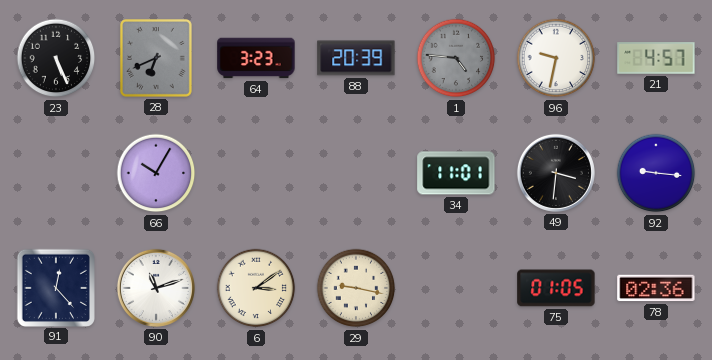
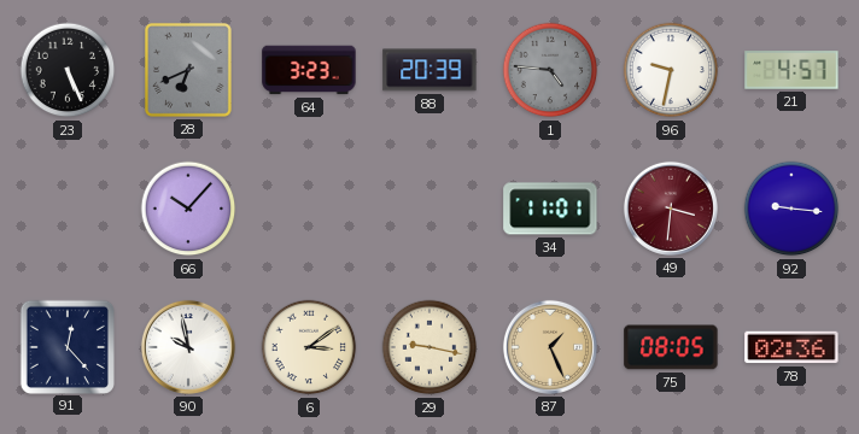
66: 10:05 -> 10:07 (188, 209)
49 dial: black -> burgundy (671, 209)
90: 11:12 -> 9:58 (188, 347)
87: none -> 1:26 (550, 347)
75: 01:05 -> 08:05 (671, 347)
